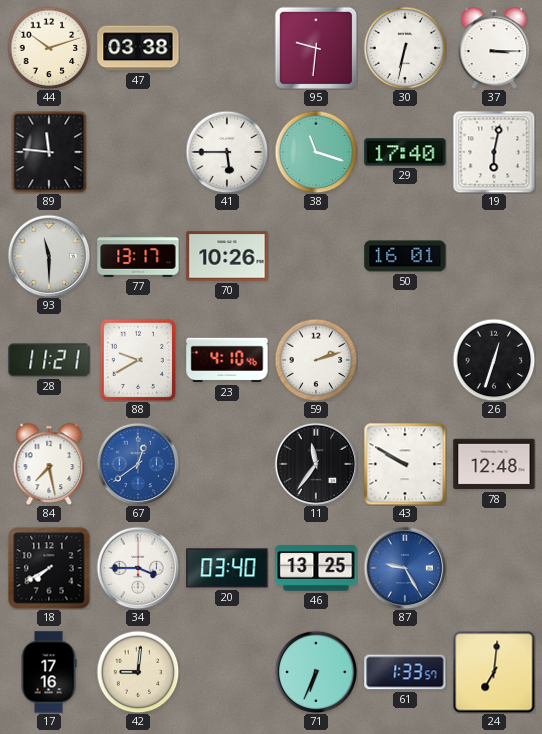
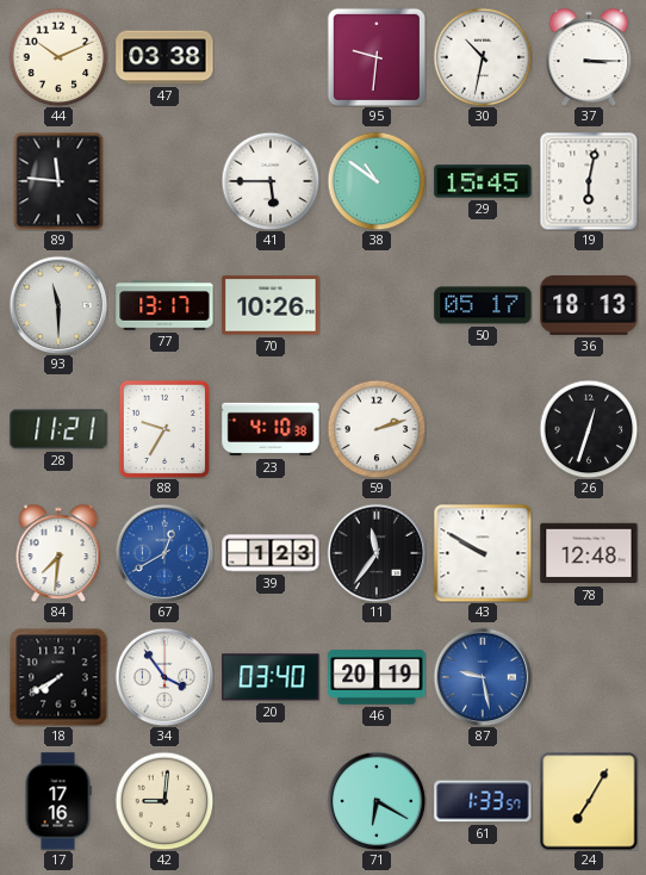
44: 10:12 -> 10:11 (58, 57)
30: 6:32 -> 10:32 (483, 57)
38: 11:18 -> 10:51 (377, 181)
29: 17:40 -> 15:45 (483, 181)
50: 16:01 -> 05:17 (483, 305)
36: none -> 18:13 (589, 306)
88: 9:40 -> 9:35 (164, 429)
23: 4:10:46 -> 4:10:38 (271, 429)
84: 7:28 -> 7:31 (58, 552)
67: 12:39 -> 12:40 (164, 553)
39: none -> 1:23 (271, 553)
34: 3:45 -> 3:54 (164, 677)
46: 13:25 -> 20:19 (377, 677)
87: 9:25 -> 9:28 (483, 677)
71: 6:34 -> 6:20 (377, 801)
24: 7:01 -> 7:05 (589, 801)
